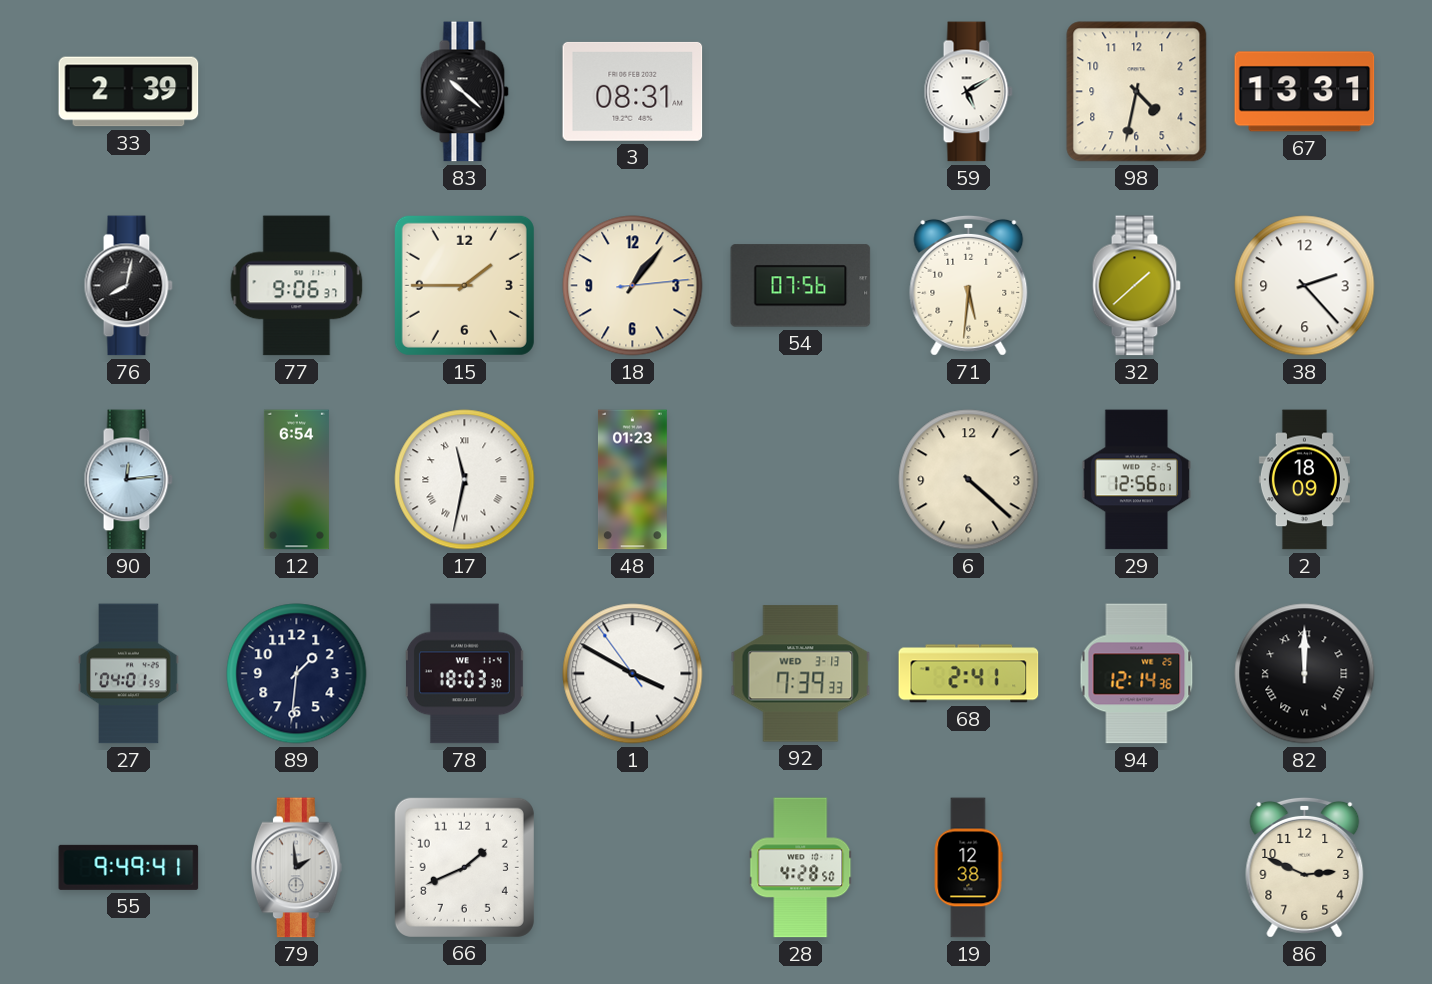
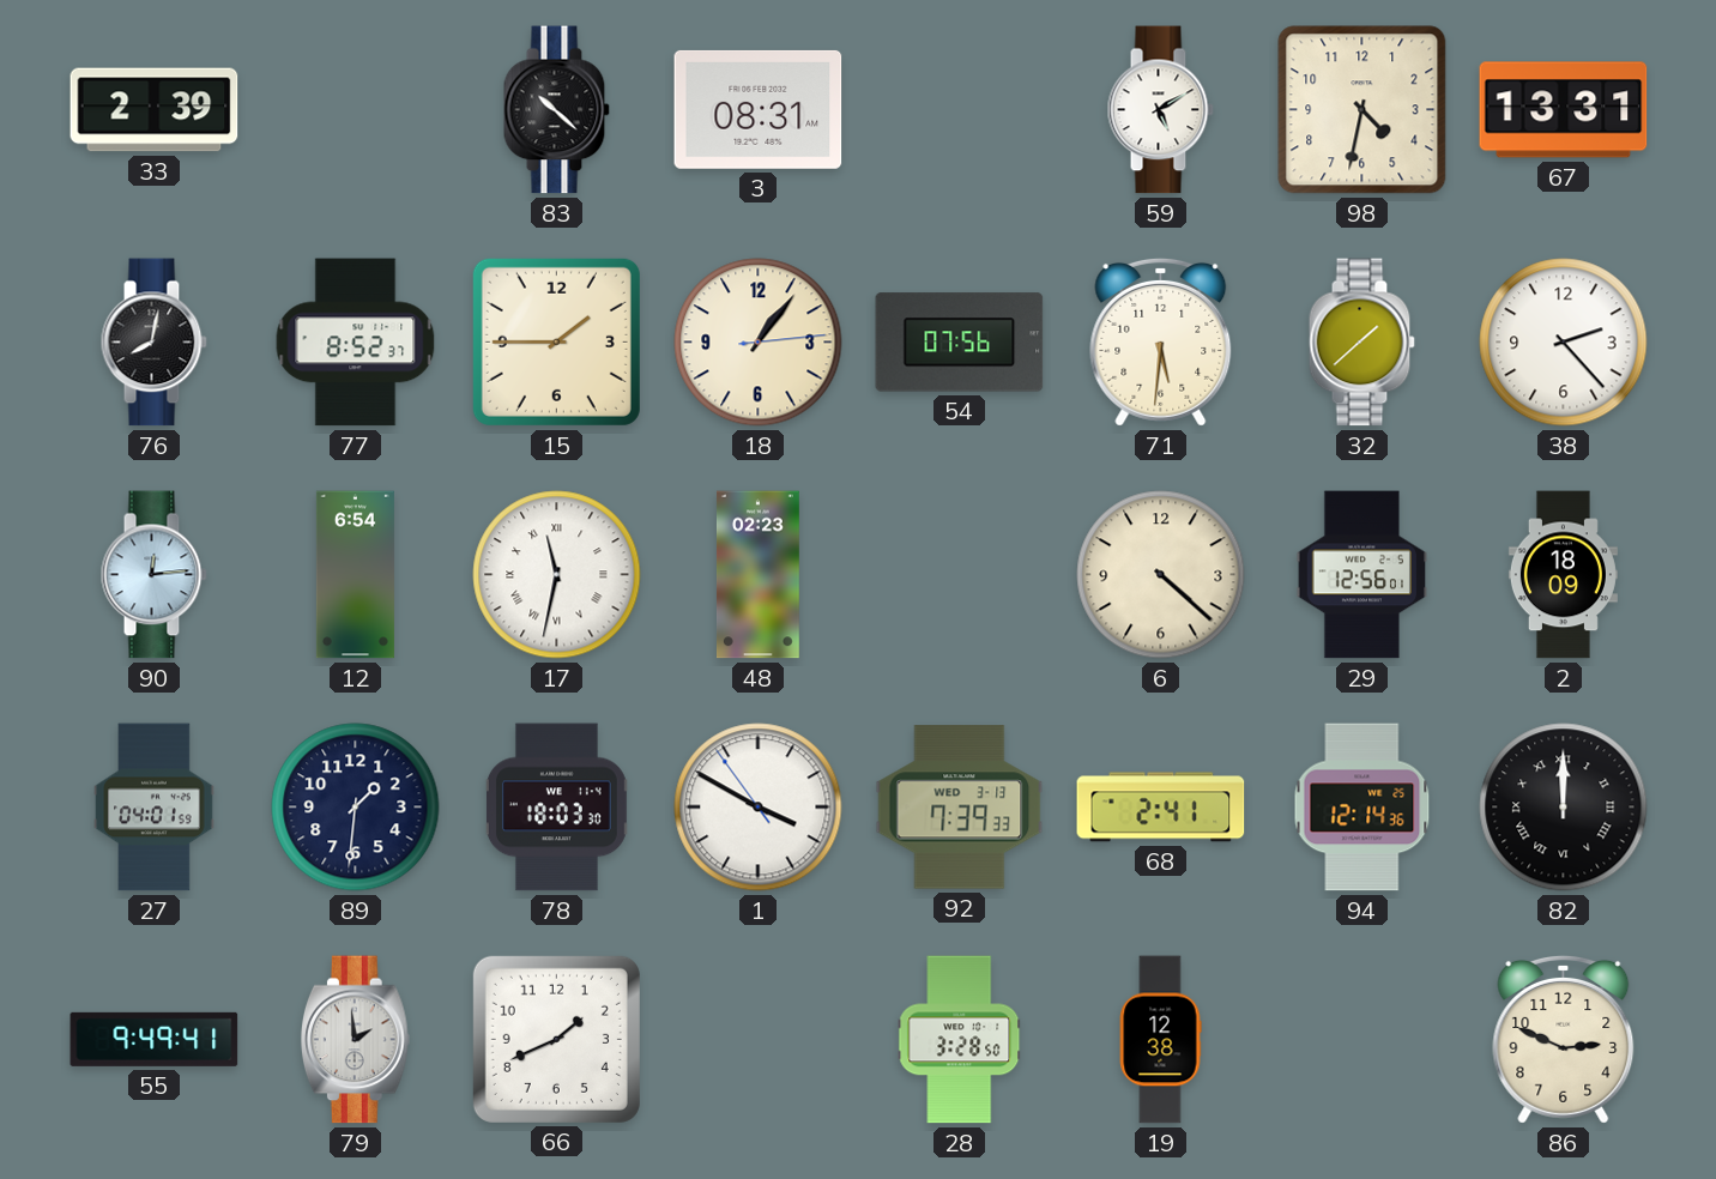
77: 9:06 -> 8:52 (356, 343)
48: 01:23 -> 02:23 (757, 575)
28: 4:28 -> 3:28 (960, 1040)
